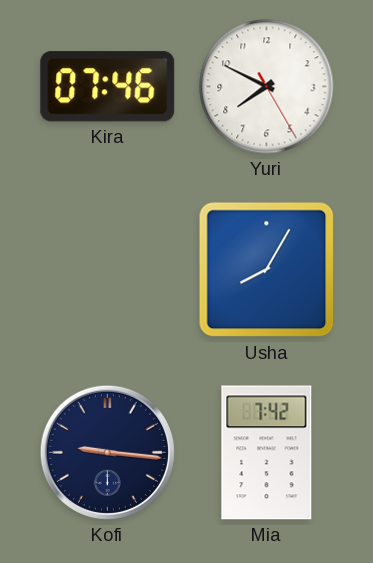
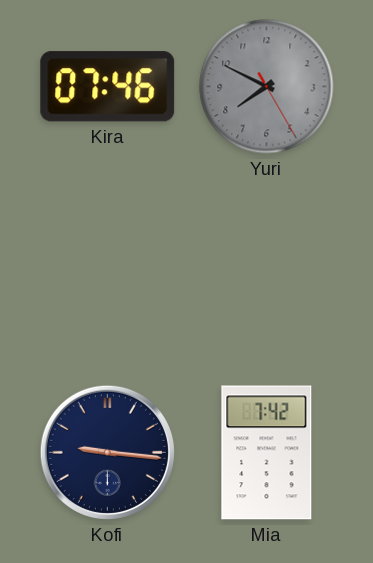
Yuri dial: white -> grey (267, 87)
Usha: 8:05 -> none (267, 270)
